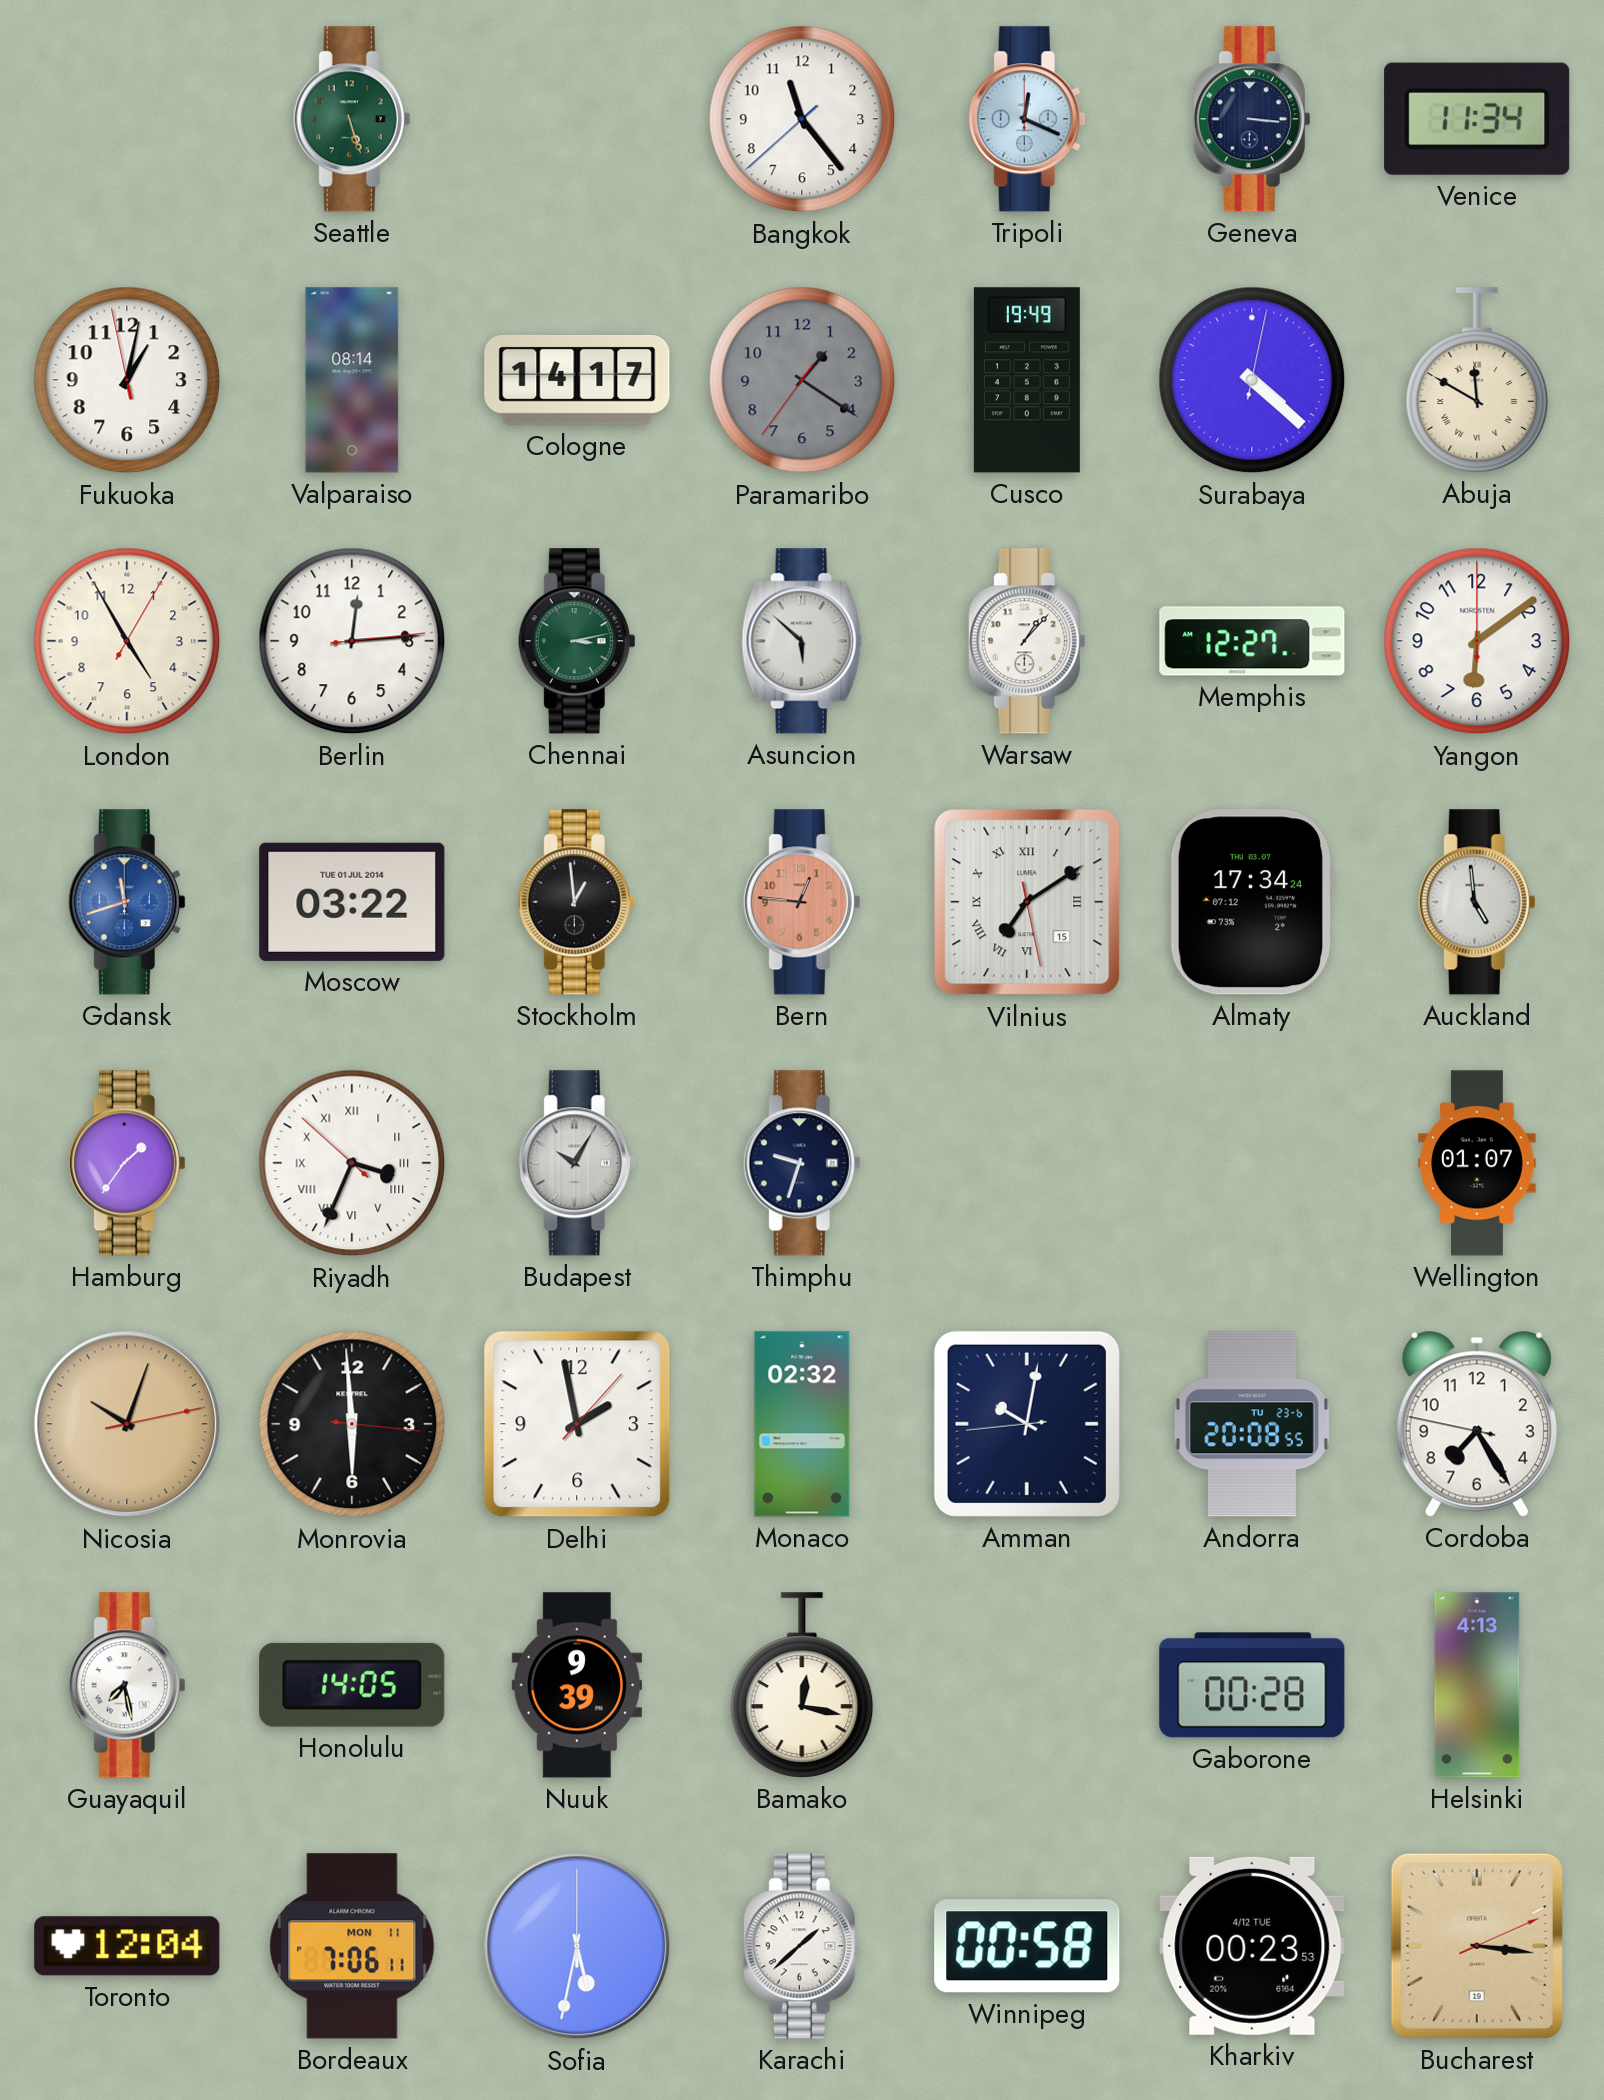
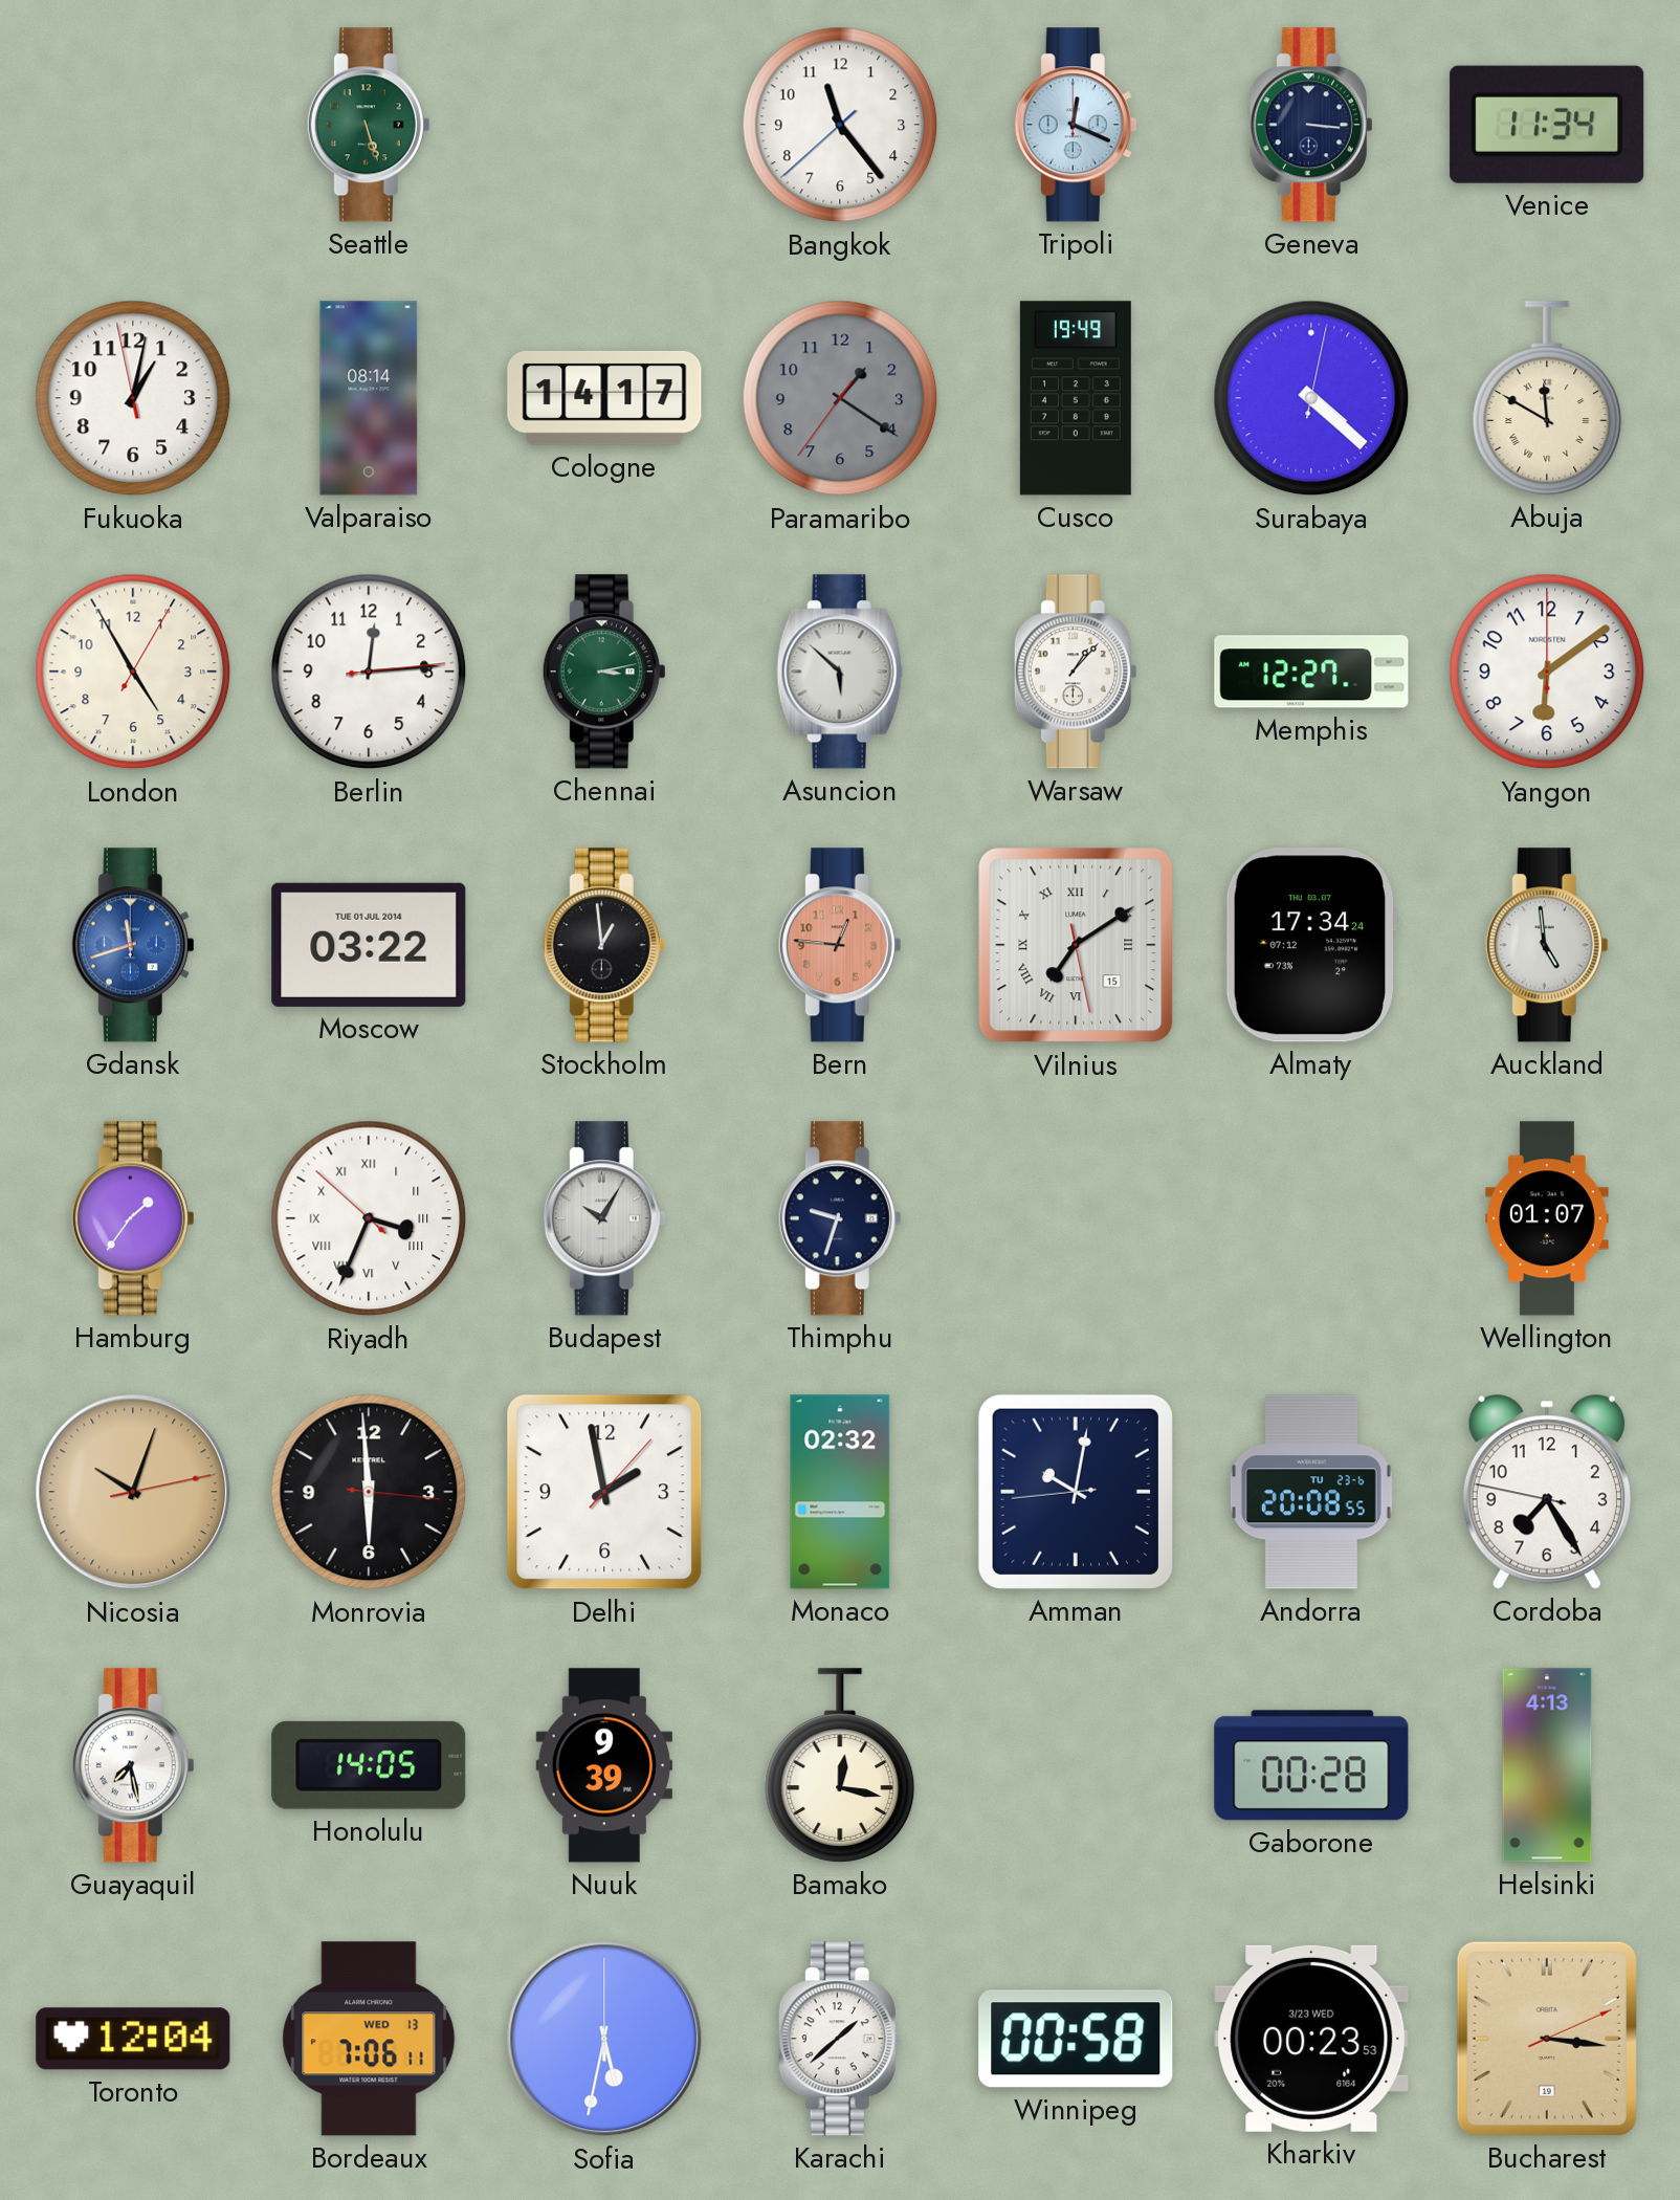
Bordeaux date: MON 11 -> WED 13 (369, 2039)
Kharkiv date: 4/12 TUE -> 3/23 WED (1311, 2039)
